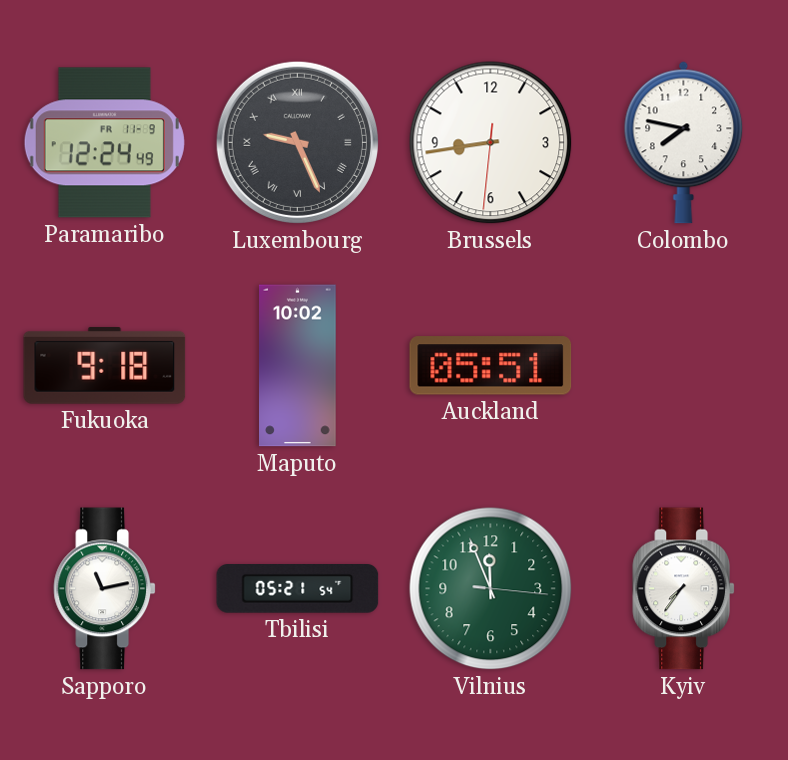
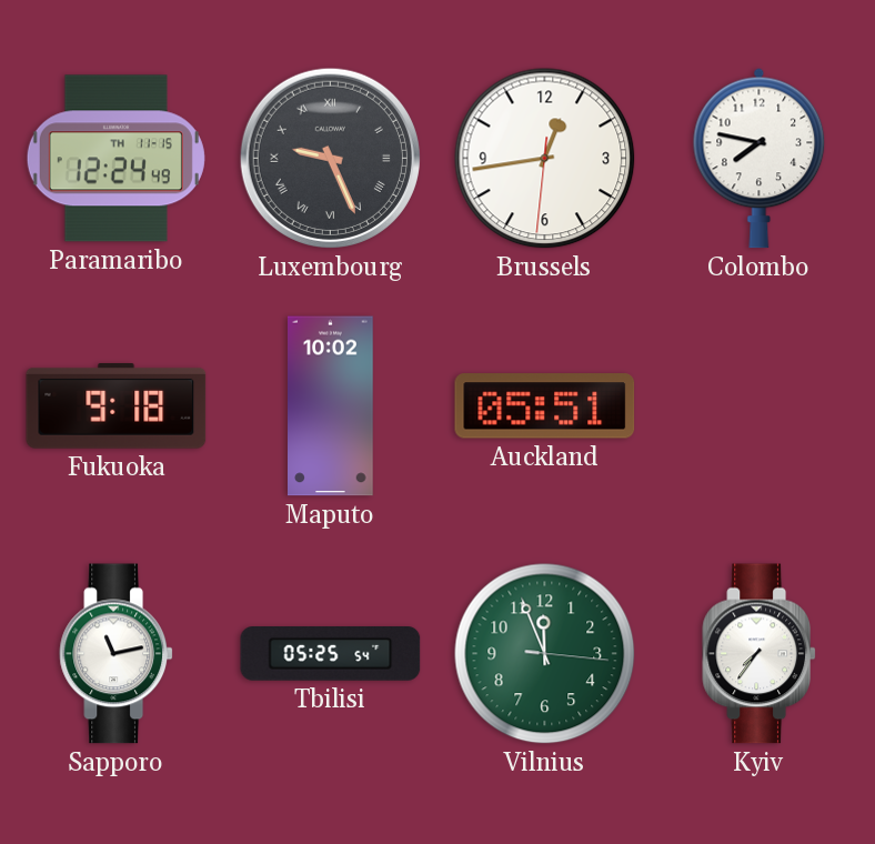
Paramaribo date: FR 11-9 -> TH 11-15 (115, 159)
Brussels: 8:43 -> 12:43 (545, 159)
Tbilisi: 05:21 -> 05:25 (331, 654)
